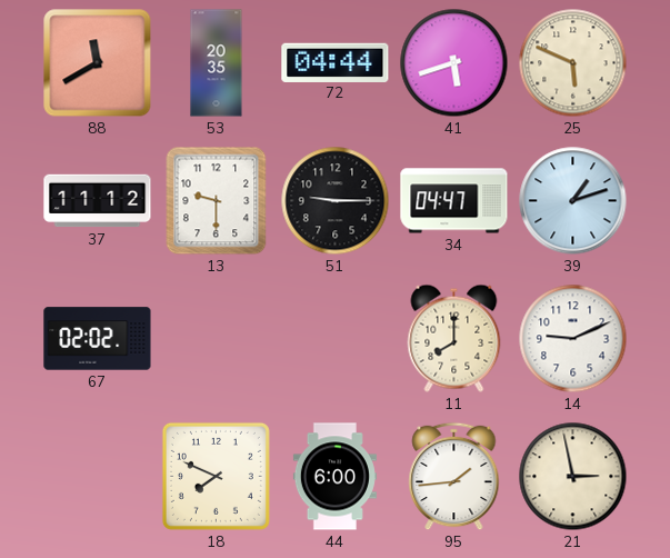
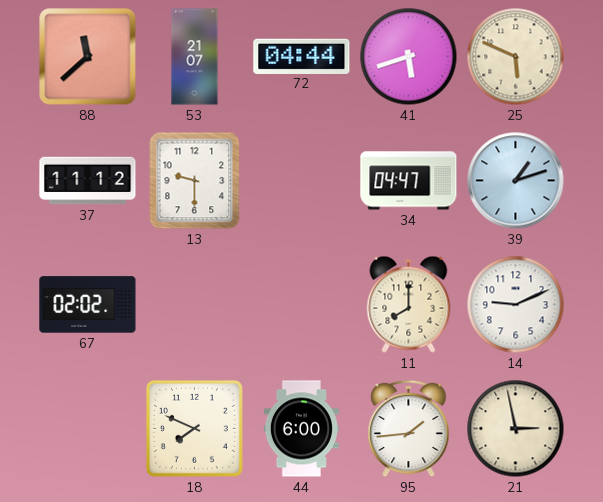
88: 11:40 -> 11:38 (88, 57)
53: 20:35 -> 21:07 (195, 57)
51: 9:15 -> none (336, 201)
